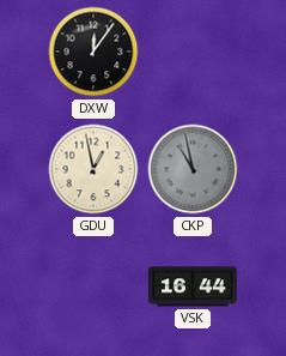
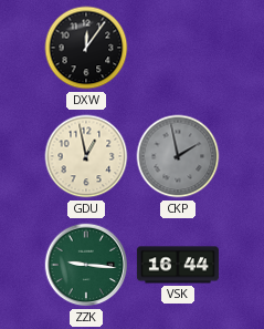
CKP: 10:58 -> 1:58 (178, 156)
ZZK: none -> 9:16 (86, 265)
